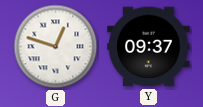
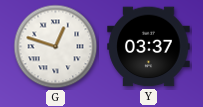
Y: 09:37 -> 03:37 (149, 47)
